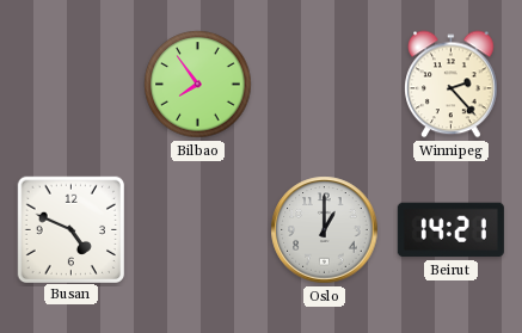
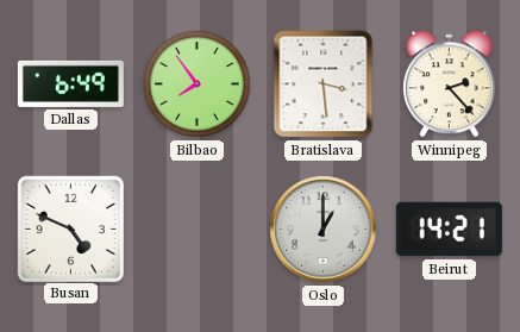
Dallas: none -> 6:49 (70, 83)
Bratislava: none -> 3:29 (324, 84)
